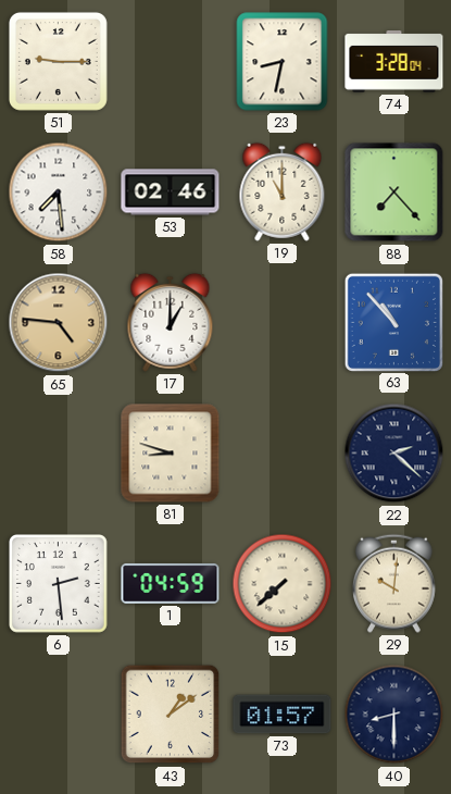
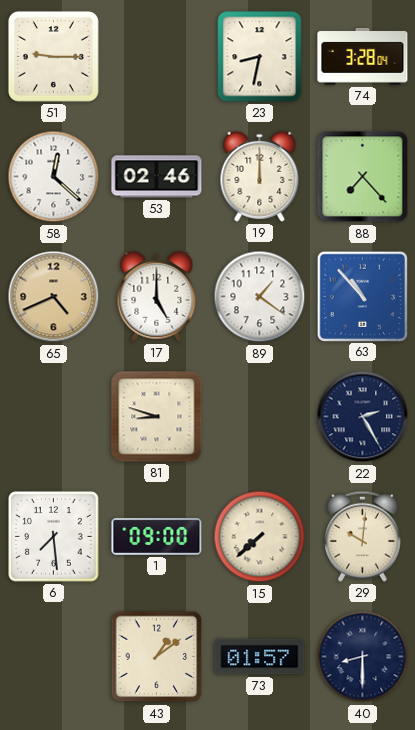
58: 7:29 -> 12:22 (54, 177)
19: 11:00 -> 12:00 (260, 176)
65: 4:46 -> 4:41 (54, 297)
17: 1:00 -> 5:00 (157, 296)
89: none -> 1:21 (260, 297)
22: 2:22 -> 2:25 (363, 417)
6: 2:29 -> 7:29 (54, 537)
1: 04:59 -> 09:00 (157, 536)
